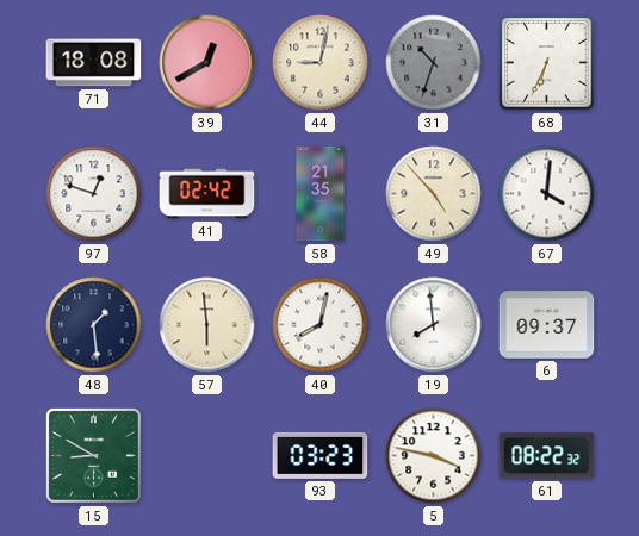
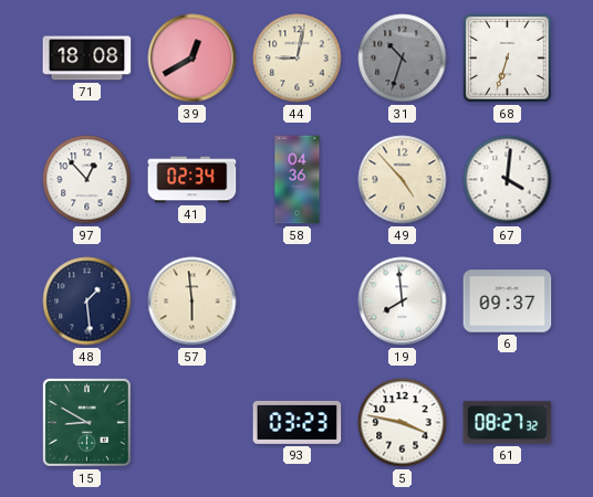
68: 6:34 -> 6:33 (508, 59)
97: 12:48 -> 12:53 (87, 180)
41: 02:42 -> 02:34 (193, 180)
58: 21:35 -> 04:36 (298, 180)
40: 8:02 -> none (321, 325)
61: 08:22 -> 08:27 (508, 423)
